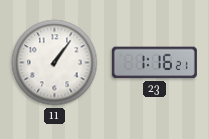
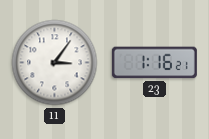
11: 1:06 -> 3:06 (55, 63)
